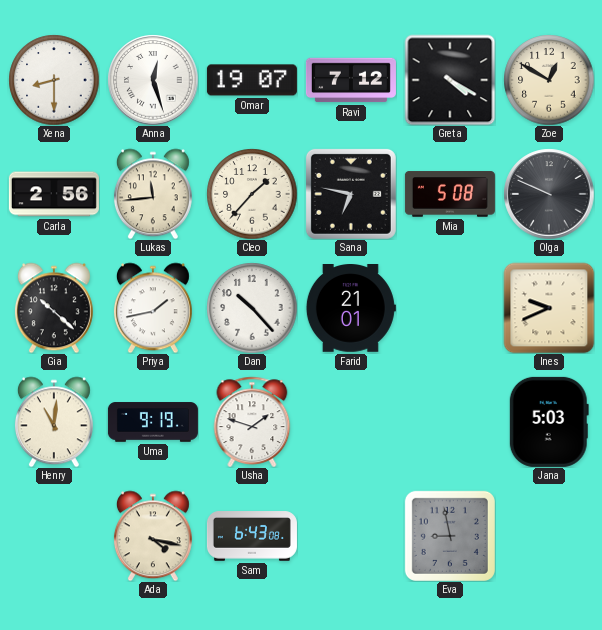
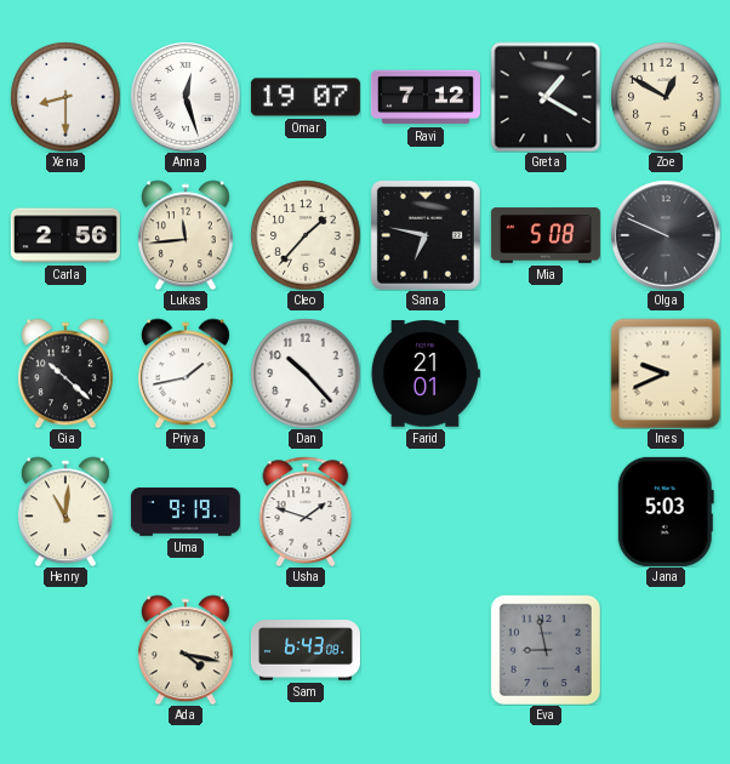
Greta: 4:20 -> 1:20 (546, 97)
